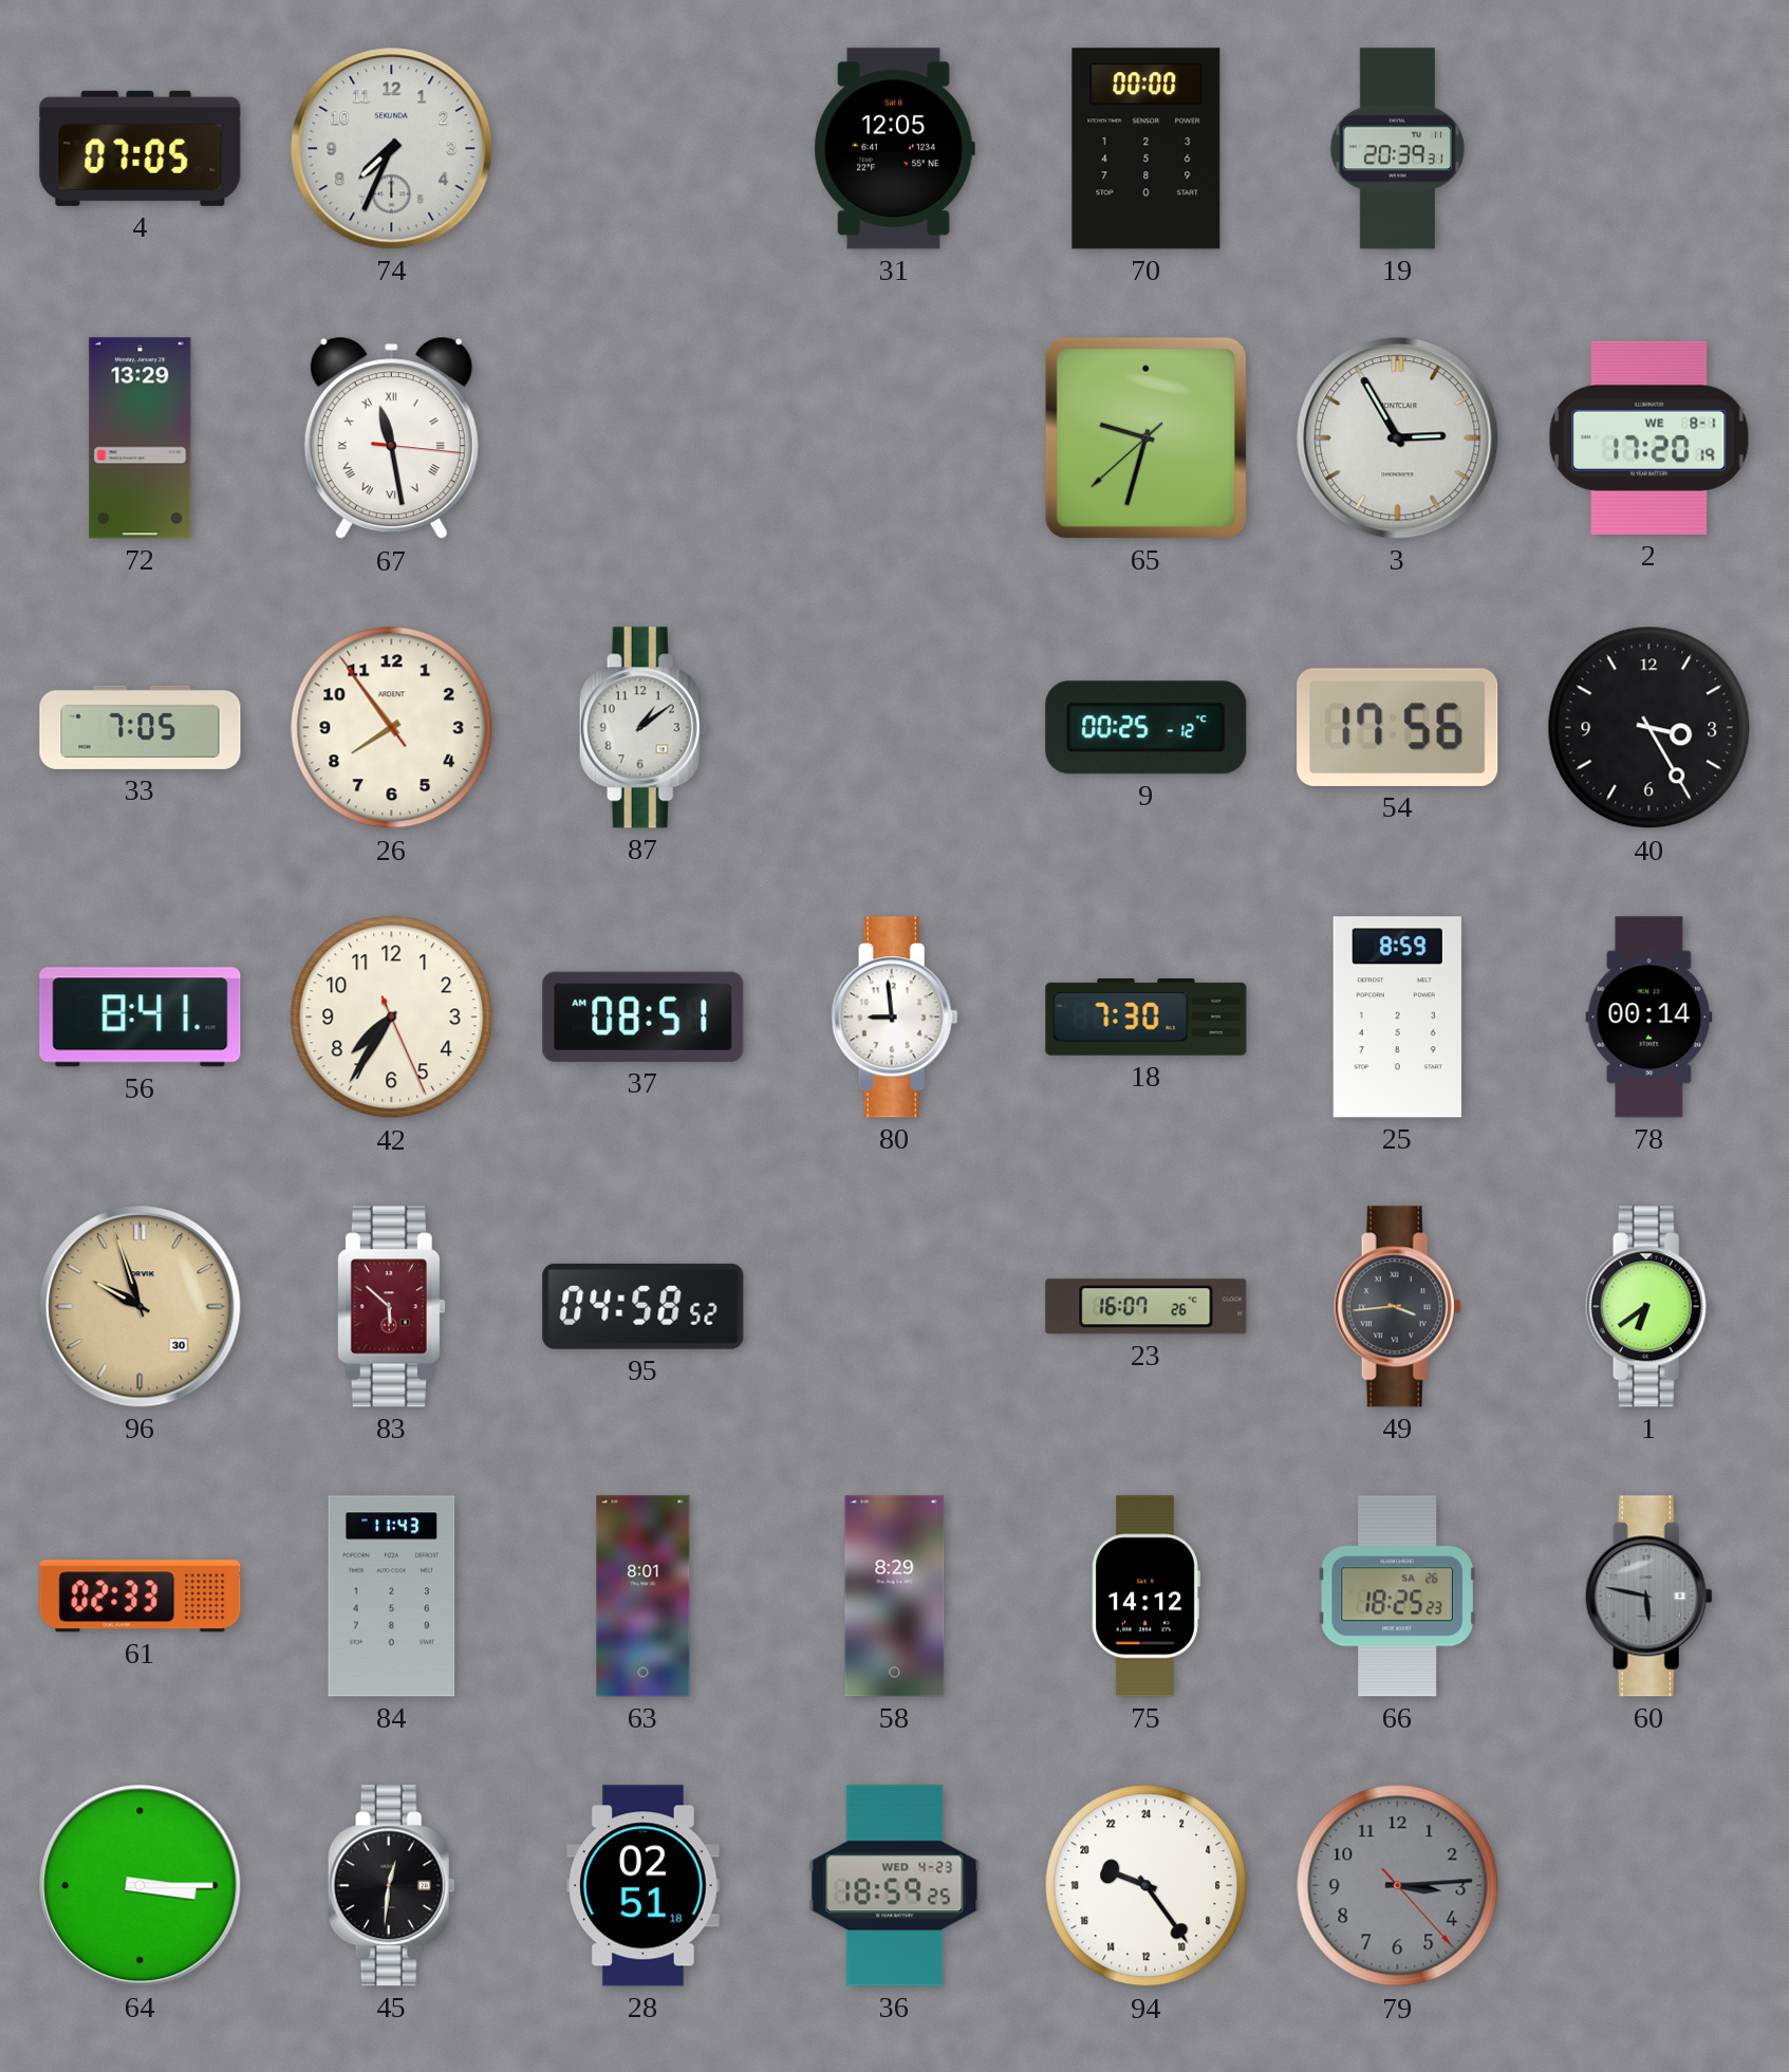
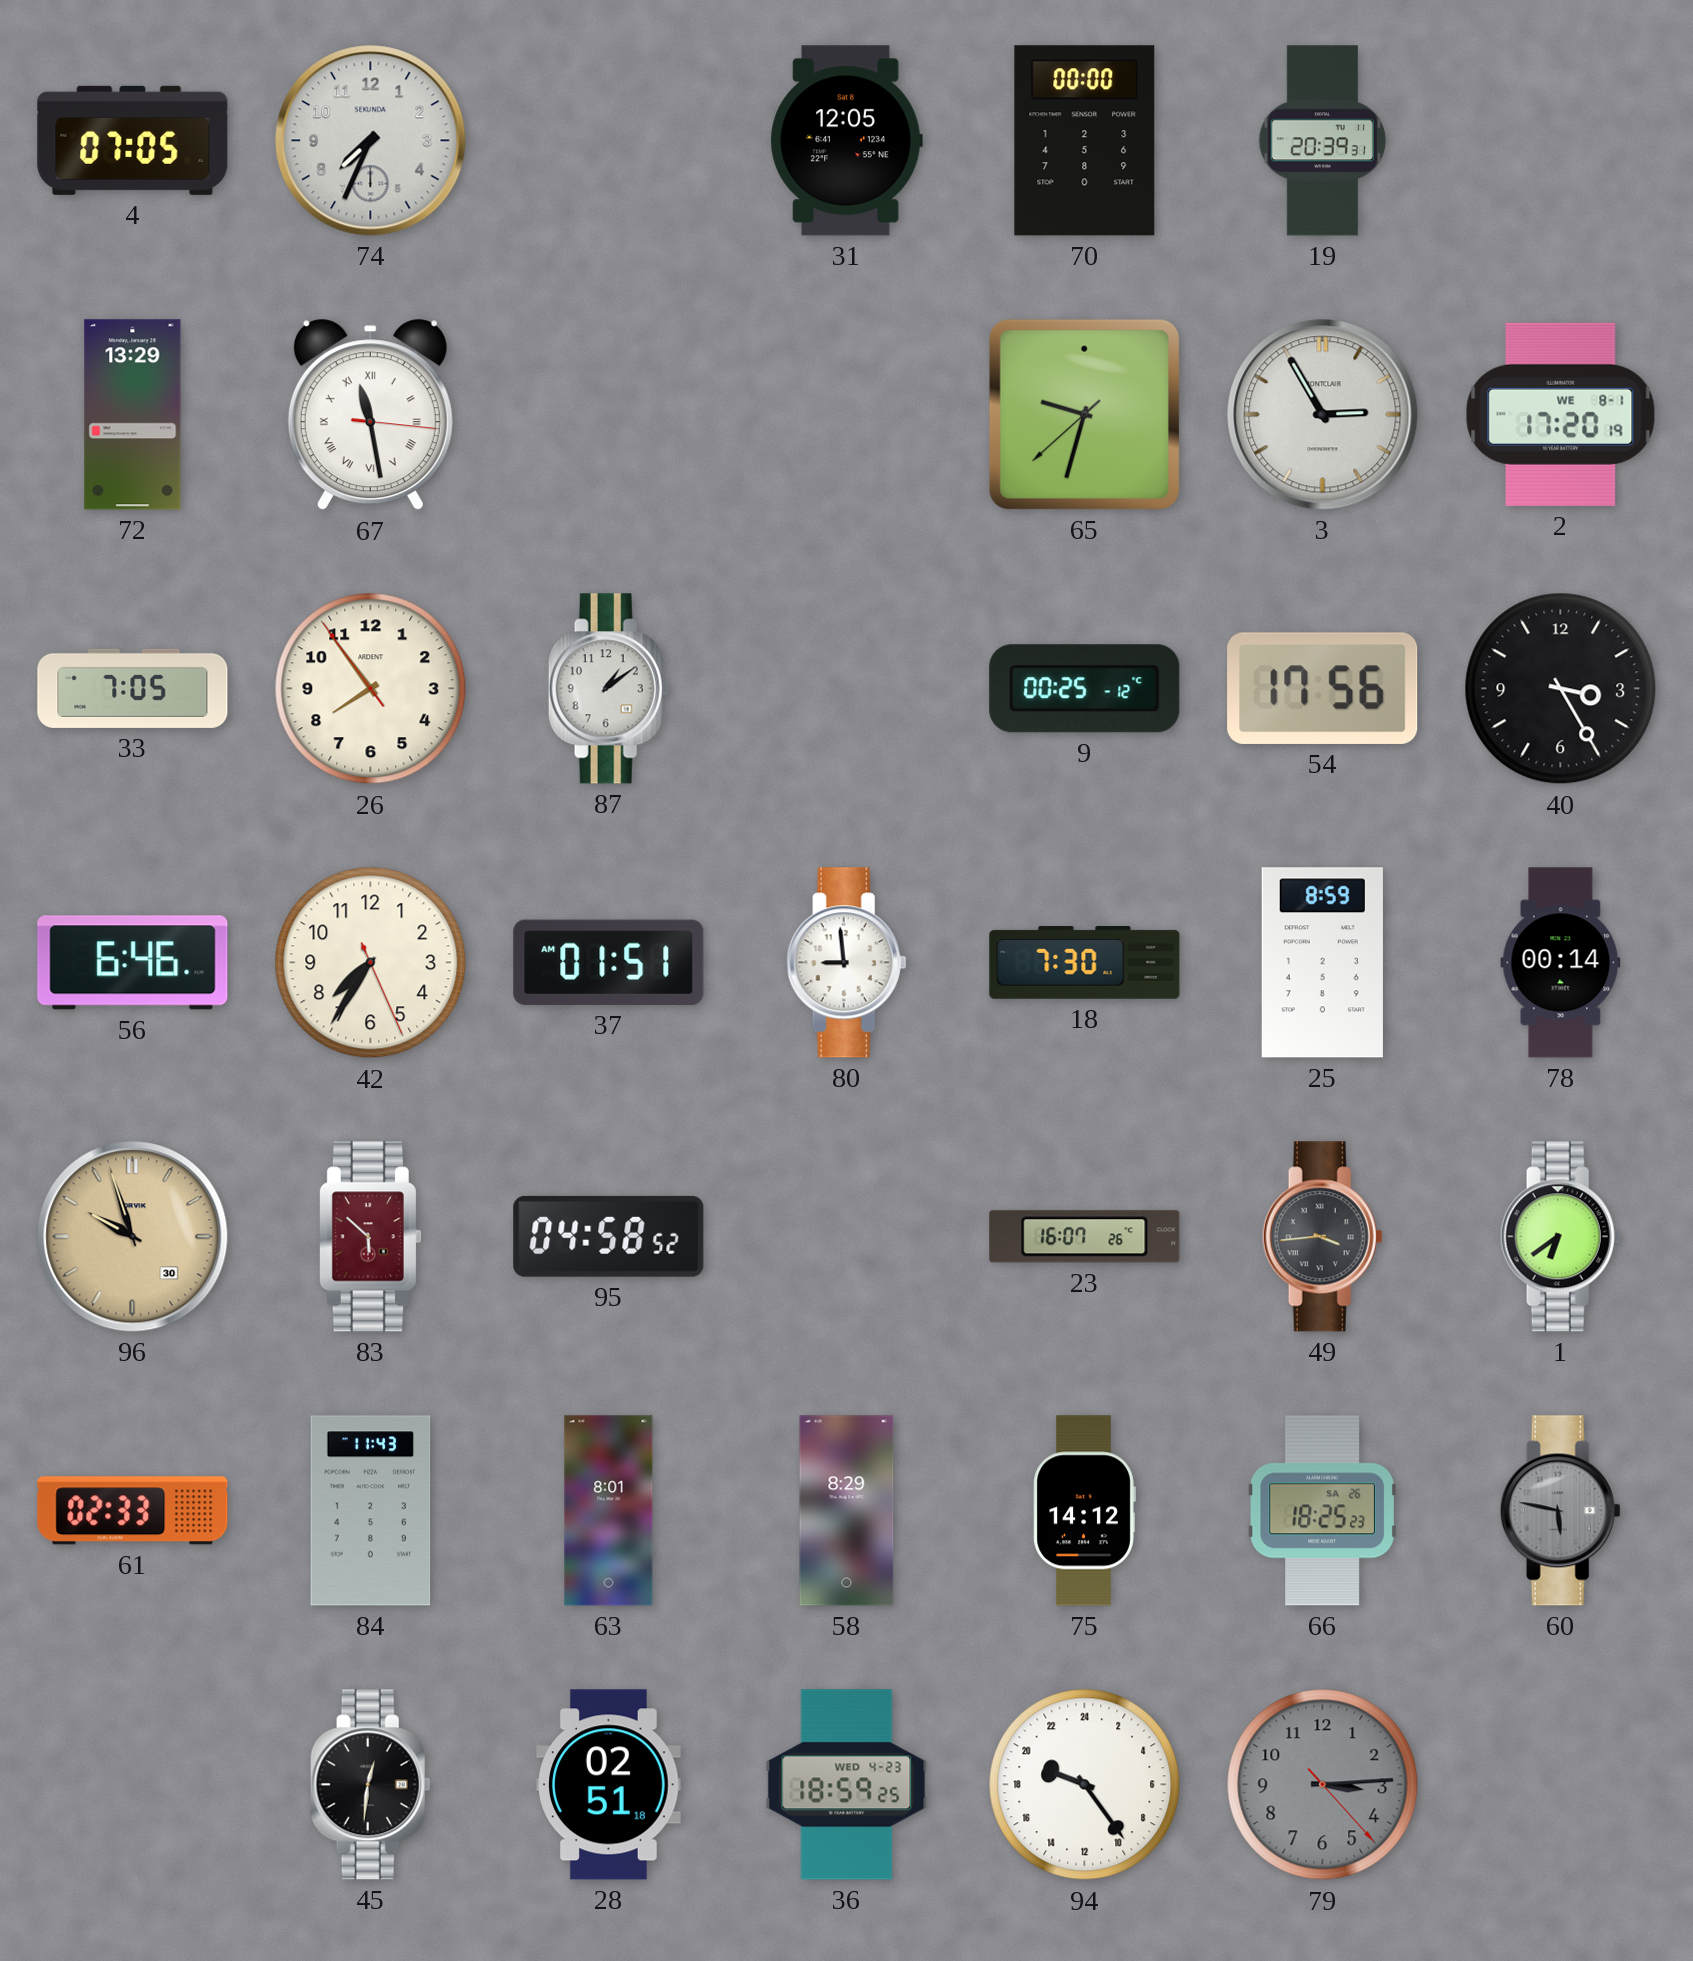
56: 8:41 -> 6:46 (133, 963)
37: 08:51 -> 01:51 (609, 962)
64: 3:15 -> none (141, 1886)
